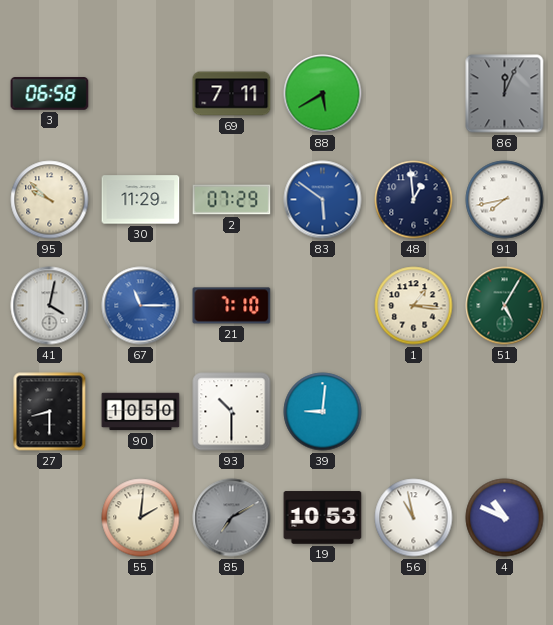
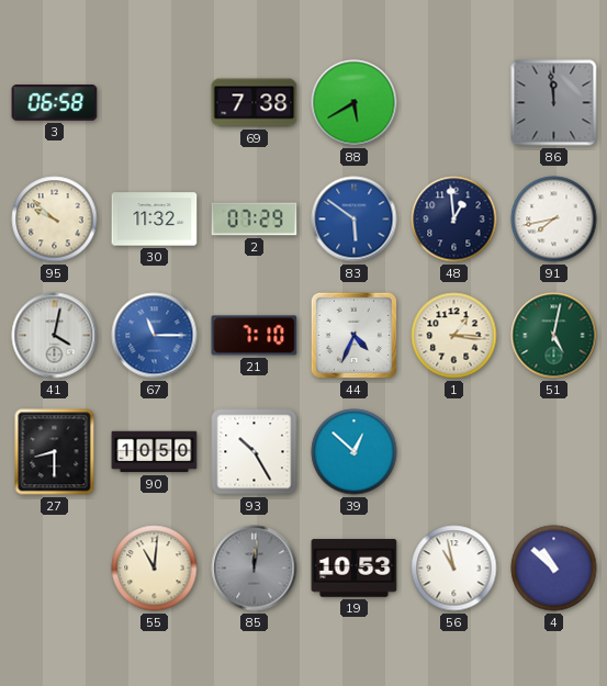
69: 7:11 -> 7:38 (255, 103)
86: 12:04 -> 11:59 (554, 103)
30: 11:29 -> 11:32 (155, 220)
44: none -> 4:34 (353, 335)
51: 5:05 -> 5:02 (554, 336)
93: 10:30 -> 10:25 (255, 452)
39: 9:01 -> 12:52 (355, 452)
55: 2:01 -> 11:01 (155, 569)
85: 7:10 -> 12:01 (255, 569)
4: 10:49 -> 10:52 (554, 569)
